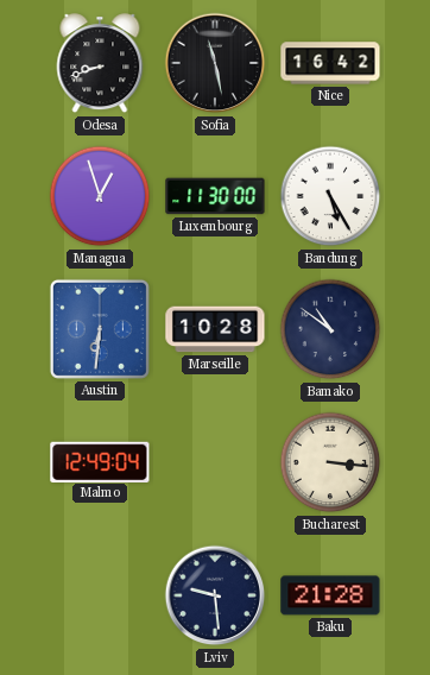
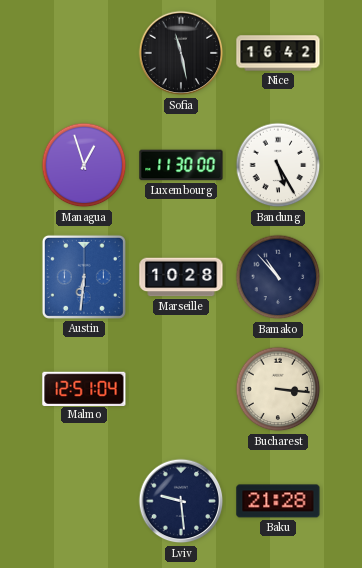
Odesa: 8:42 -> none (100, 64)
Bamako: 10:51 -> 10:53 (278, 277)
Malmo: 12:49 -> 12:51 (84, 388)
